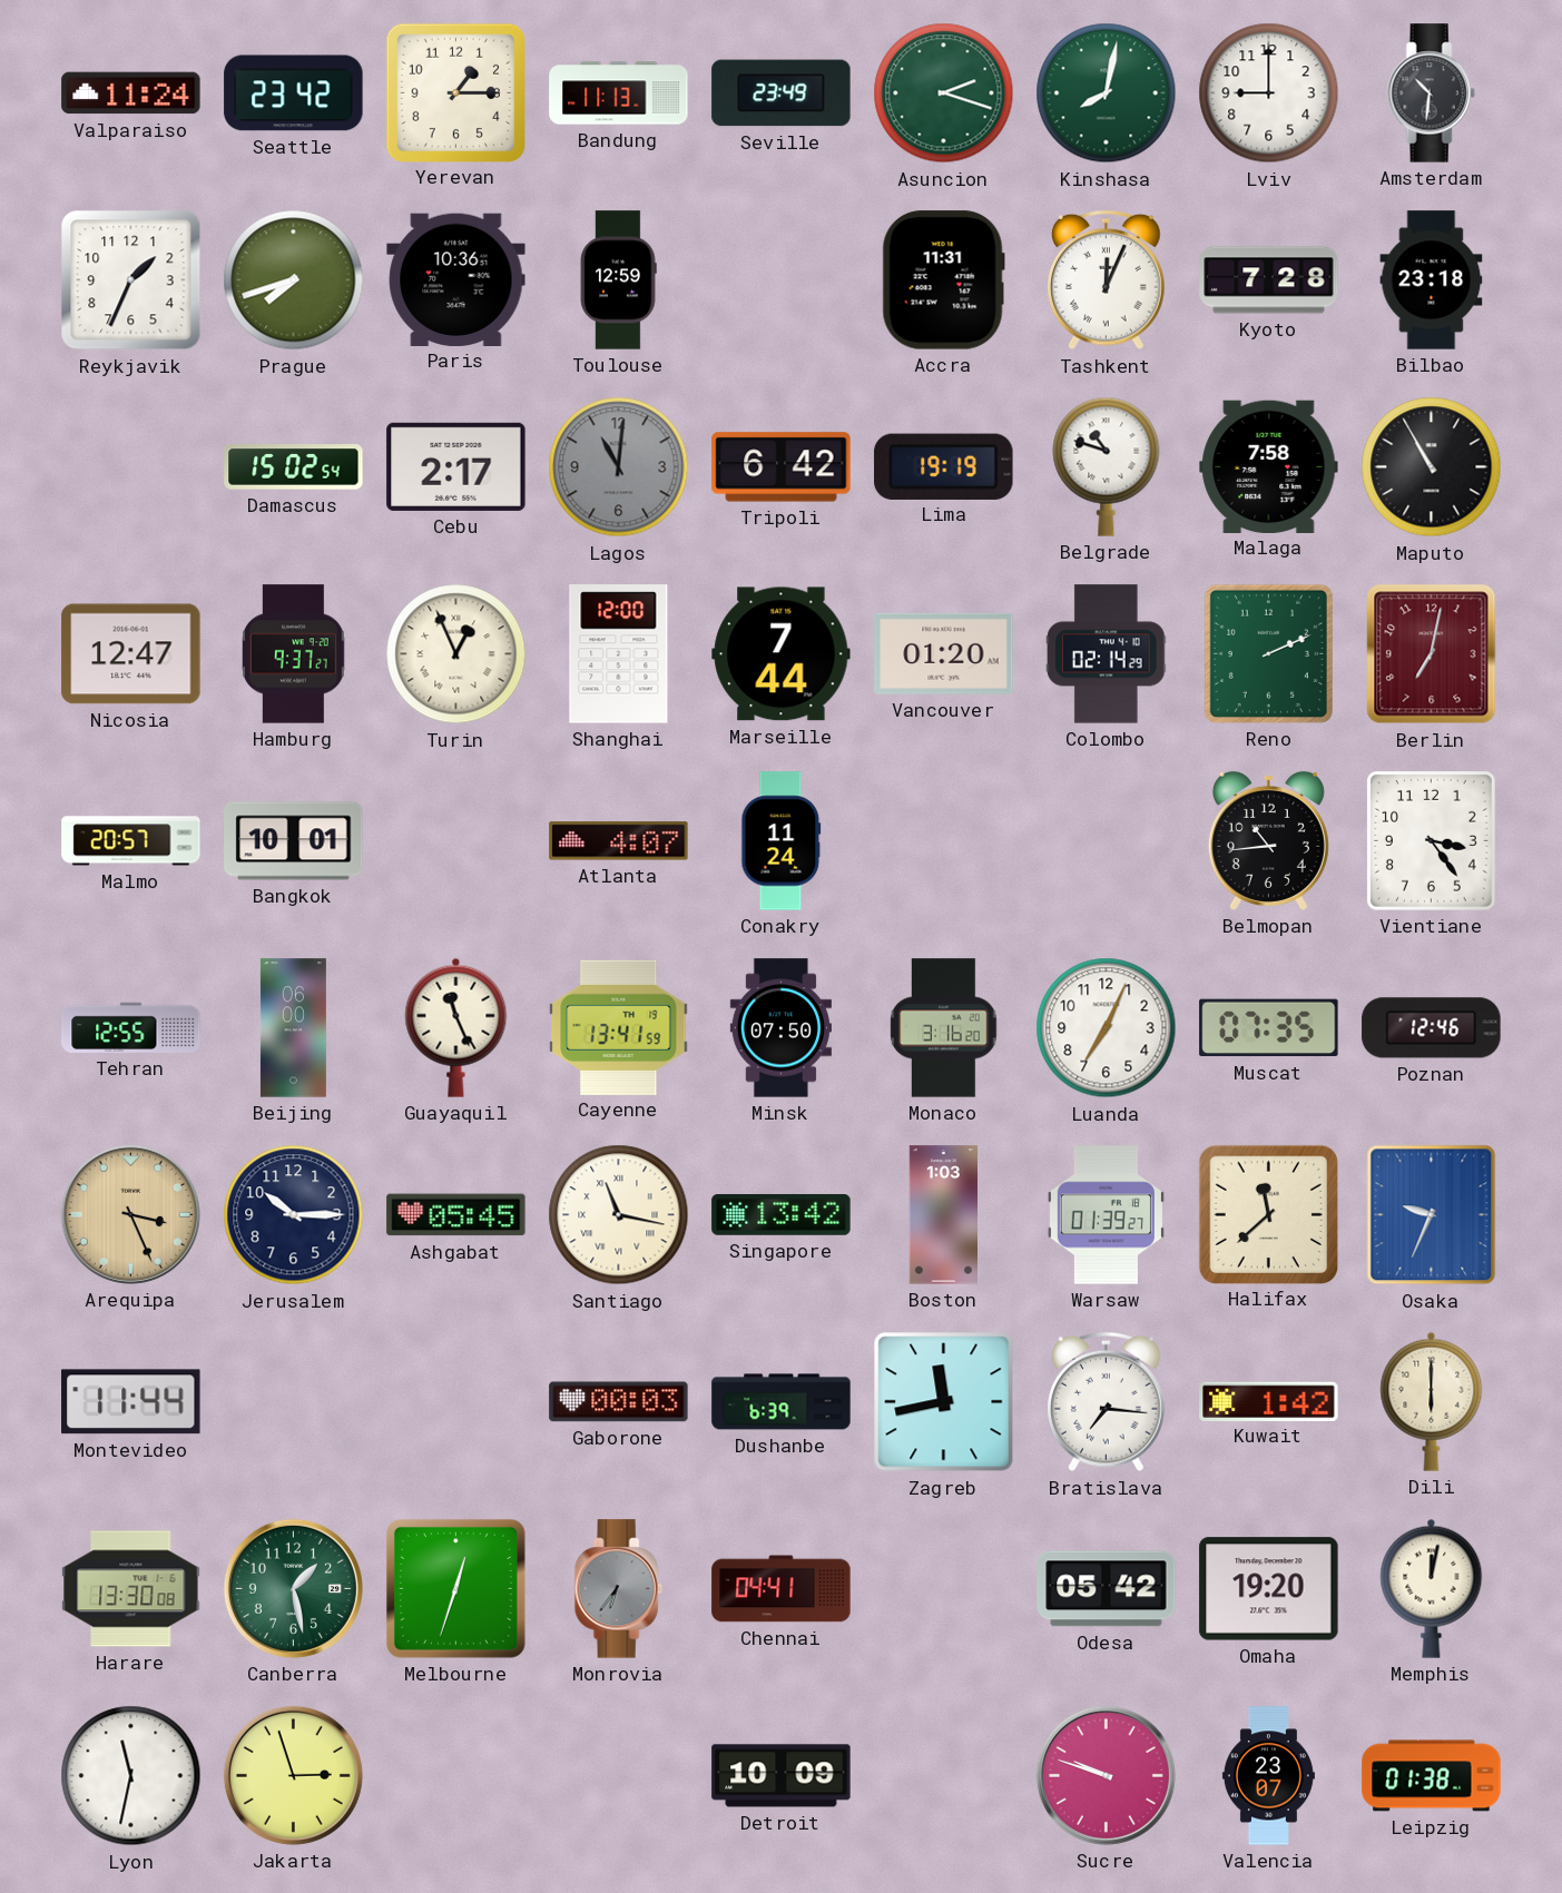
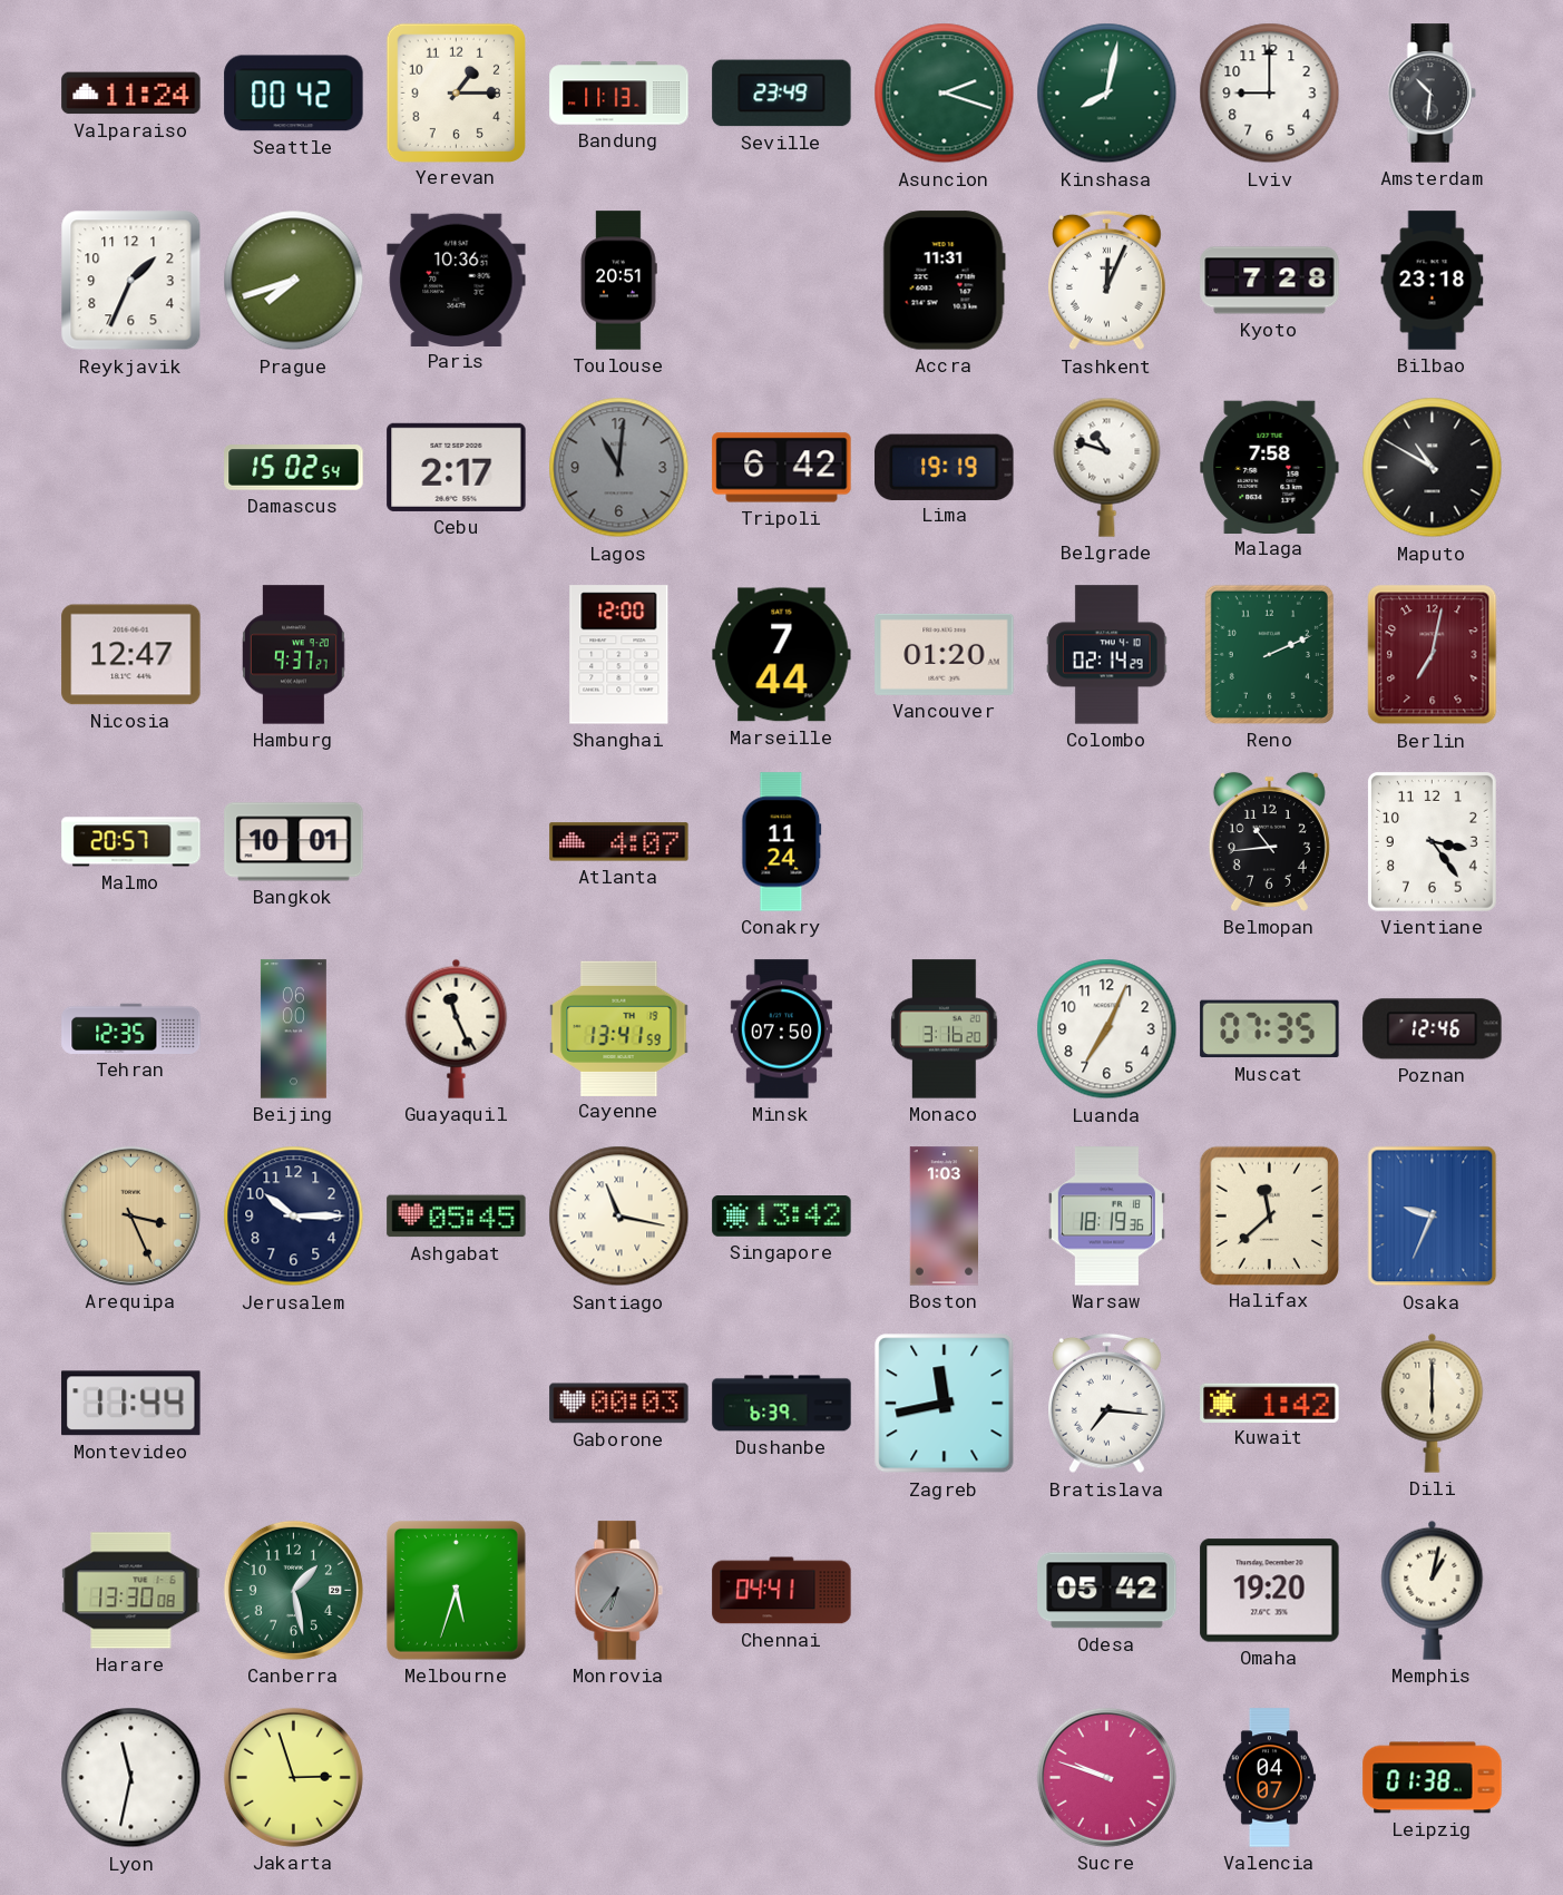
Seattle: 23:42 -> 00:42 (294, 94)
Toulouse: 12:59 -> 20:51 (618, 281)
Maputo: 10:55 -> 10:50 (1433, 468)
Turin: 12:56 -> none (456, 654)
Tehran: 12:55 -> 12:35 (131, 1028)
Warsaw: 01:39 -> 18:19 (1106, 1217)
Melbourne: 12:33 -> 5:33 (456, 1590)
Memphis: 12:02 -> 1:02 (1433, 1590)
Detroit: 10:09 -> none (782, 1776)
Valencia: 23:07 -> 04:07 (1269, 1778)
